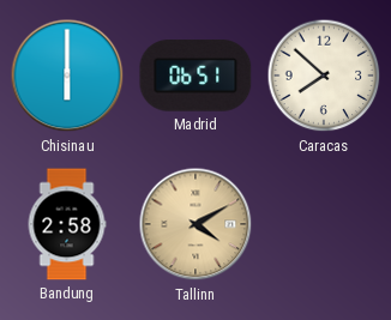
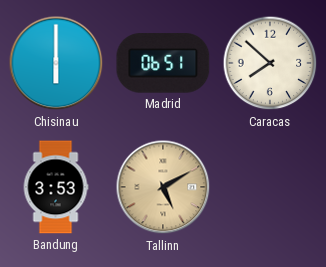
Bandung: 2:58 -> 3:53 (56, 187)
Tallinn: 4:10 -> 5:10 (163, 187)
